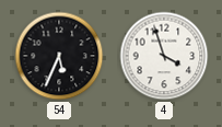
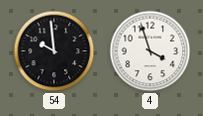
54: 5:34 -> 9:59 (54, 51)
